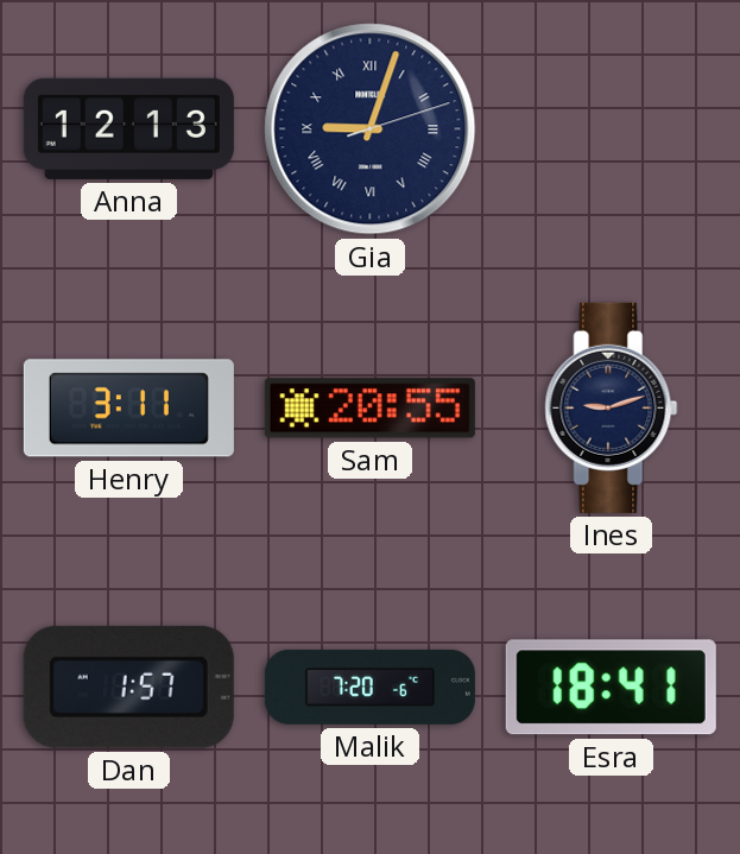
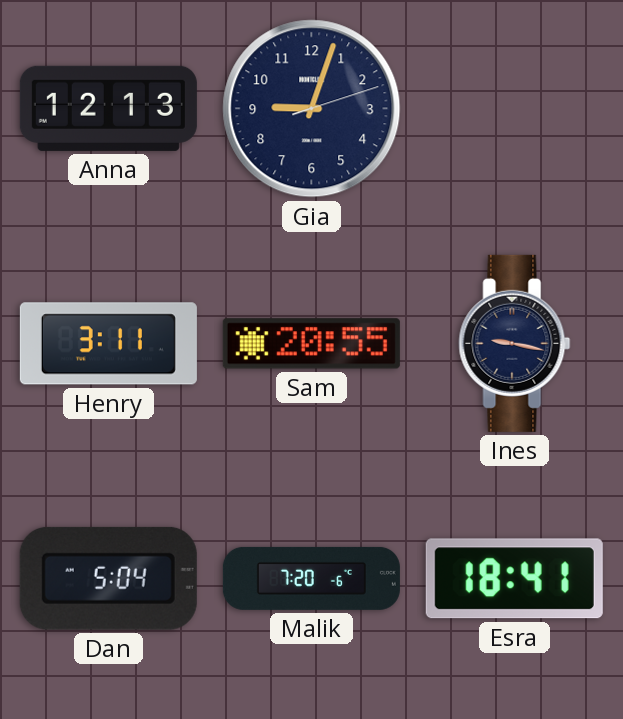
Gia numerals: Roman -> Arabic (312, 109)
Ines: 9:12 -> 9:17 (515, 343)
Dan: 1:57 -> 5:04 (108, 578)
